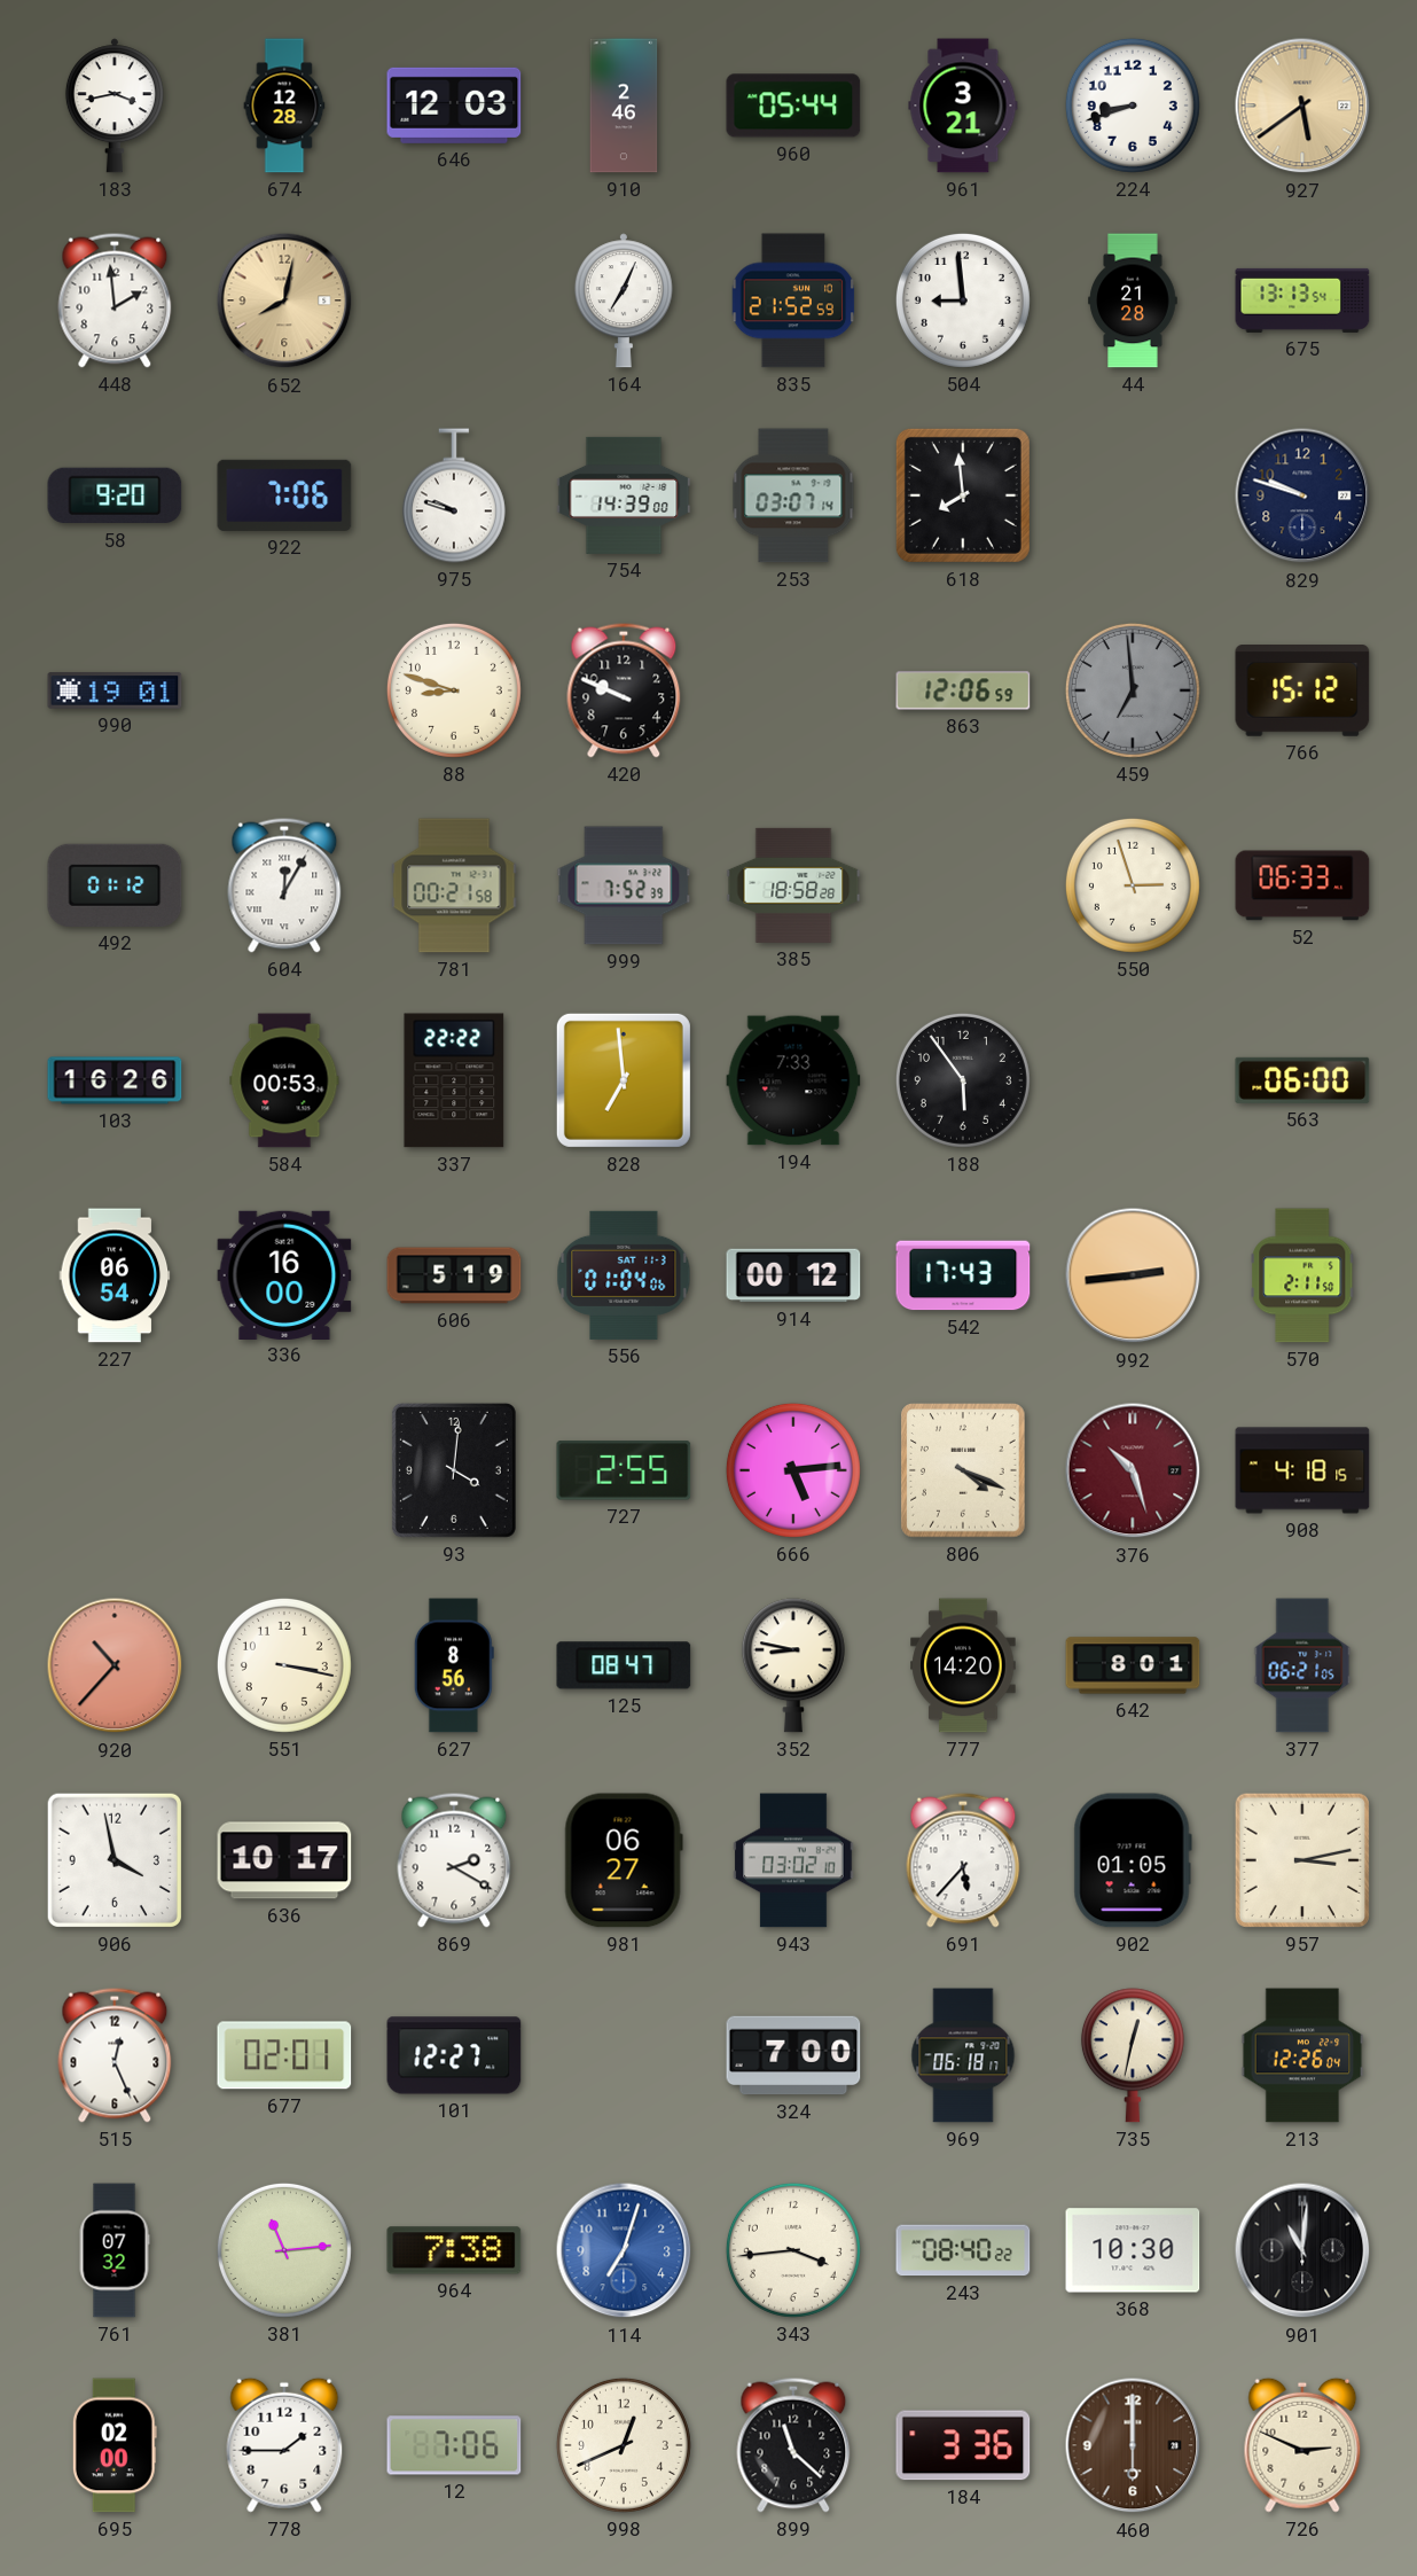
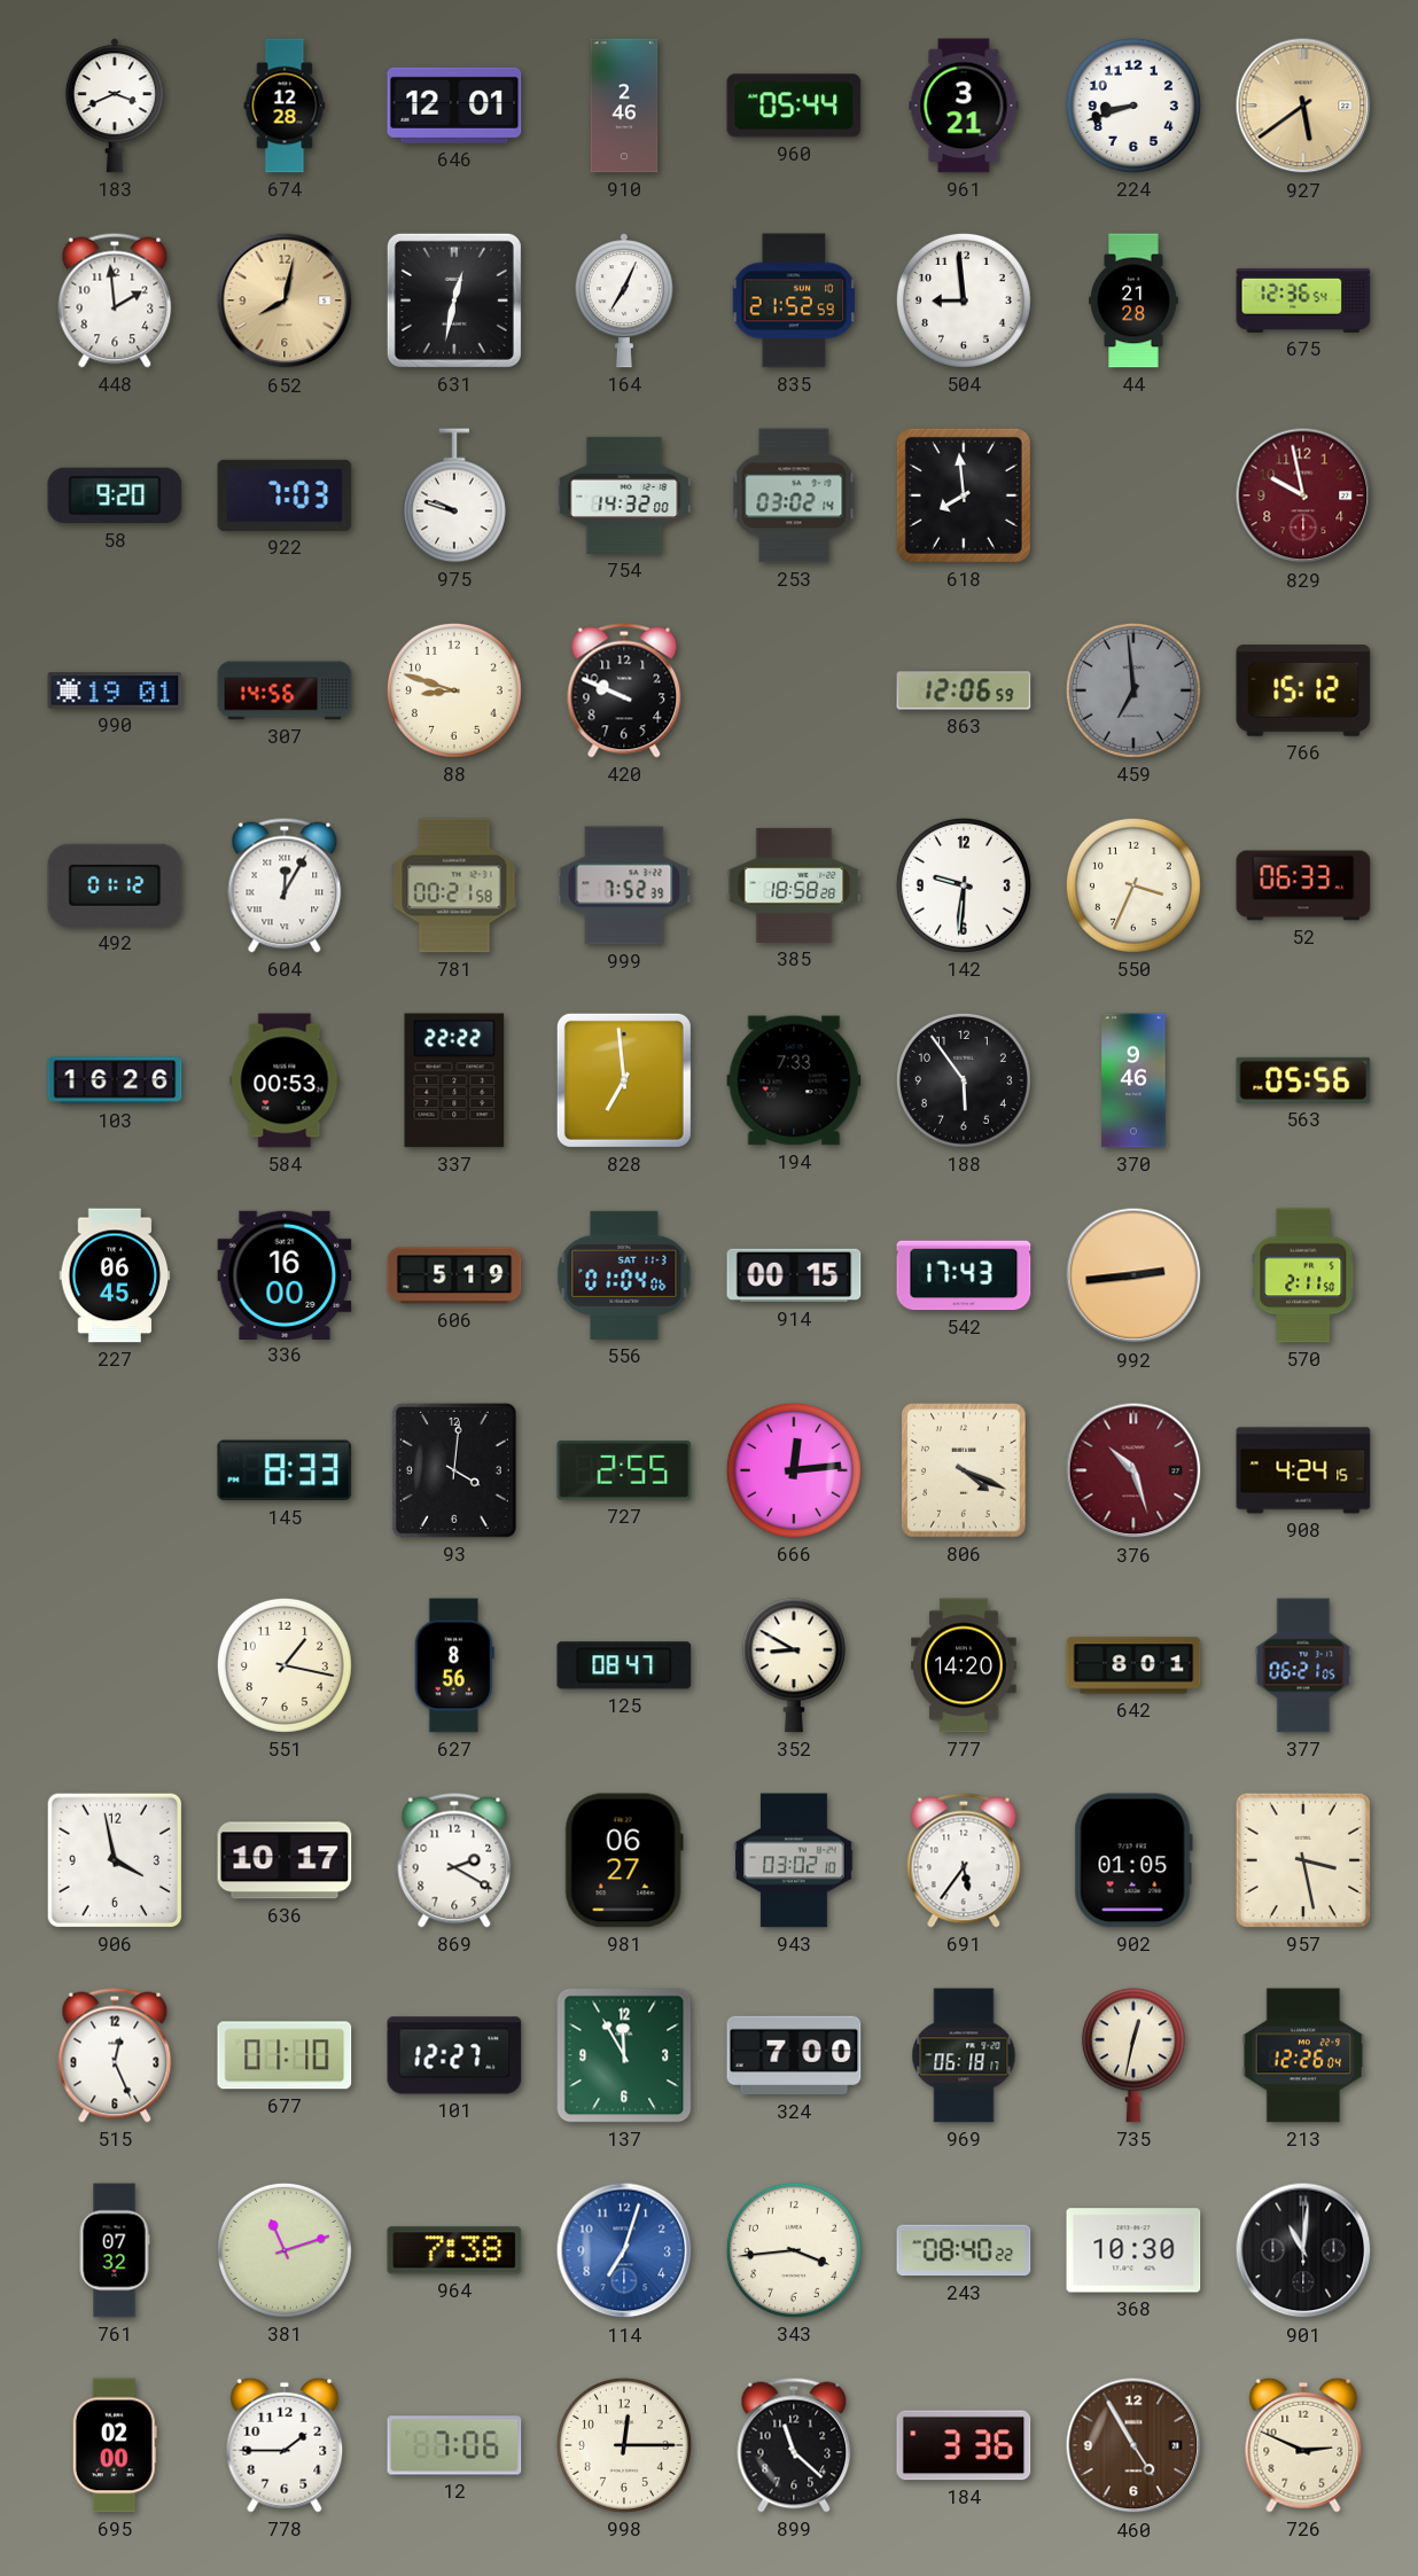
183: 3:43 -> 3:41 (115, 106)
646: 12:03 -> 12:01 (454, 106)
631: none -> 12:32 (454, 300)
675: 13:13 -> 12:36 (1303, 300)
922: 7:06 -> 7:03 (285, 495)
754: 14:39 -> 14:32 (624, 495)
253: 03:07 -> 03:02 (794, 495)
829: 9:48 -> 9:58 (1303, 495)
829 dial: navy -> burgundy (1303, 495)
307: none -> 14:56 (285, 690)
142: none -> 9:31 (964, 885)
550: 2:57 -> 3:34 (1133, 885)
370: none -> 9:46 (1133, 1080)
563: 06:00 -> 05:56 (1303, 1080)
227: 06:54 -> 06:45 (115, 1275)
914: 00:12 -> 00:15 (794, 1275)
145: none -> 8:33 (285, 1470)
666: 5:14 -> 12:14 (794, 1470)
908: 4:18 -> 4:24 (1303, 1470)
920: 10:37 -> none (115, 1665)
551: 3:17 -> 1:17 (285, 1665)
352: 8:47 -> 8:50 (794, 1665)
691: 5:37 -> 5:36 (964, 1860)
957: 3:13 -> 3:28 (1303, 1860)
677: 02:01 -> 01:10 (285, 2055)
137: none -> 11:55 (624, 2055)
381: 11:14 -> 11:12 (285, 2250)
998: 12:41 -> 12:15 (624, 2445)
460: 6:00 -> 4:55 (1133, 2445)
